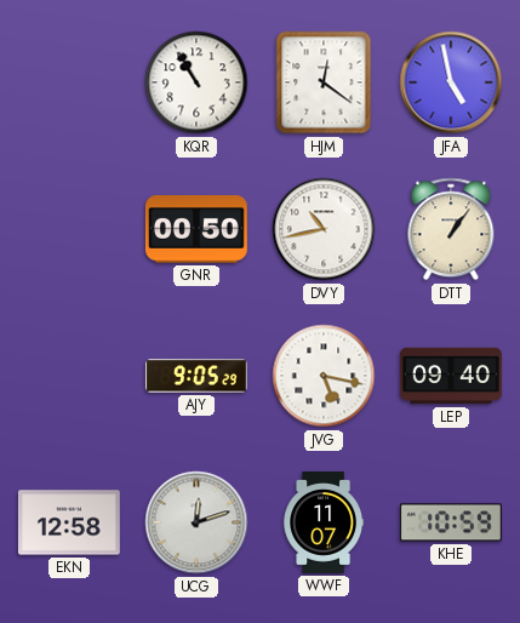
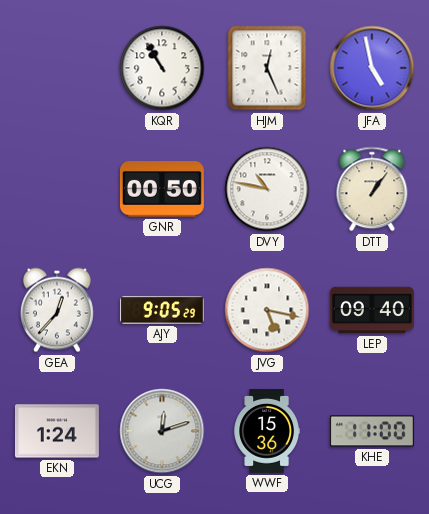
HJM: 12:21 -> 12:26 (267, 68)
DVY: 10:43 -> 10:47 (267, 189)
GEA: none -> 12:37 (57, 310)
EKN: 12:58 -> 1:24 (57, 431)
WWF: 11:07 -> 15:36 (266, 432)
KHE: 10:59 -> 11:00 (372, 431)
